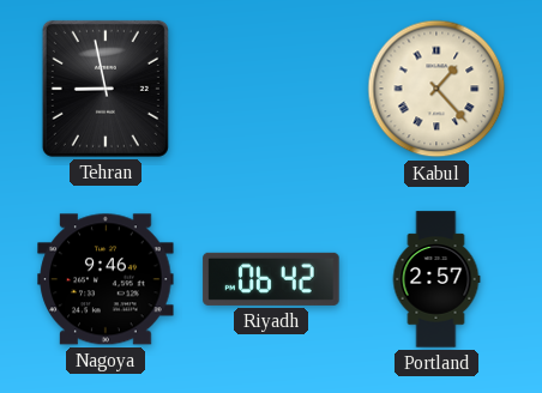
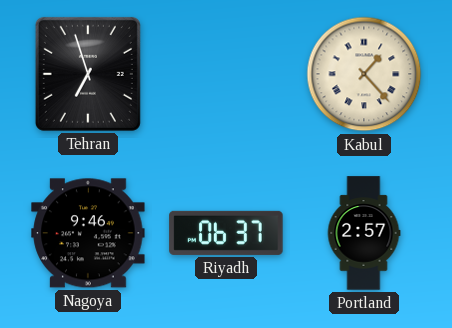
Tehran: 8:58 -> 6:57 (88, 74)
Riyadh: 06:42 -> 06:37 (226, 233)
